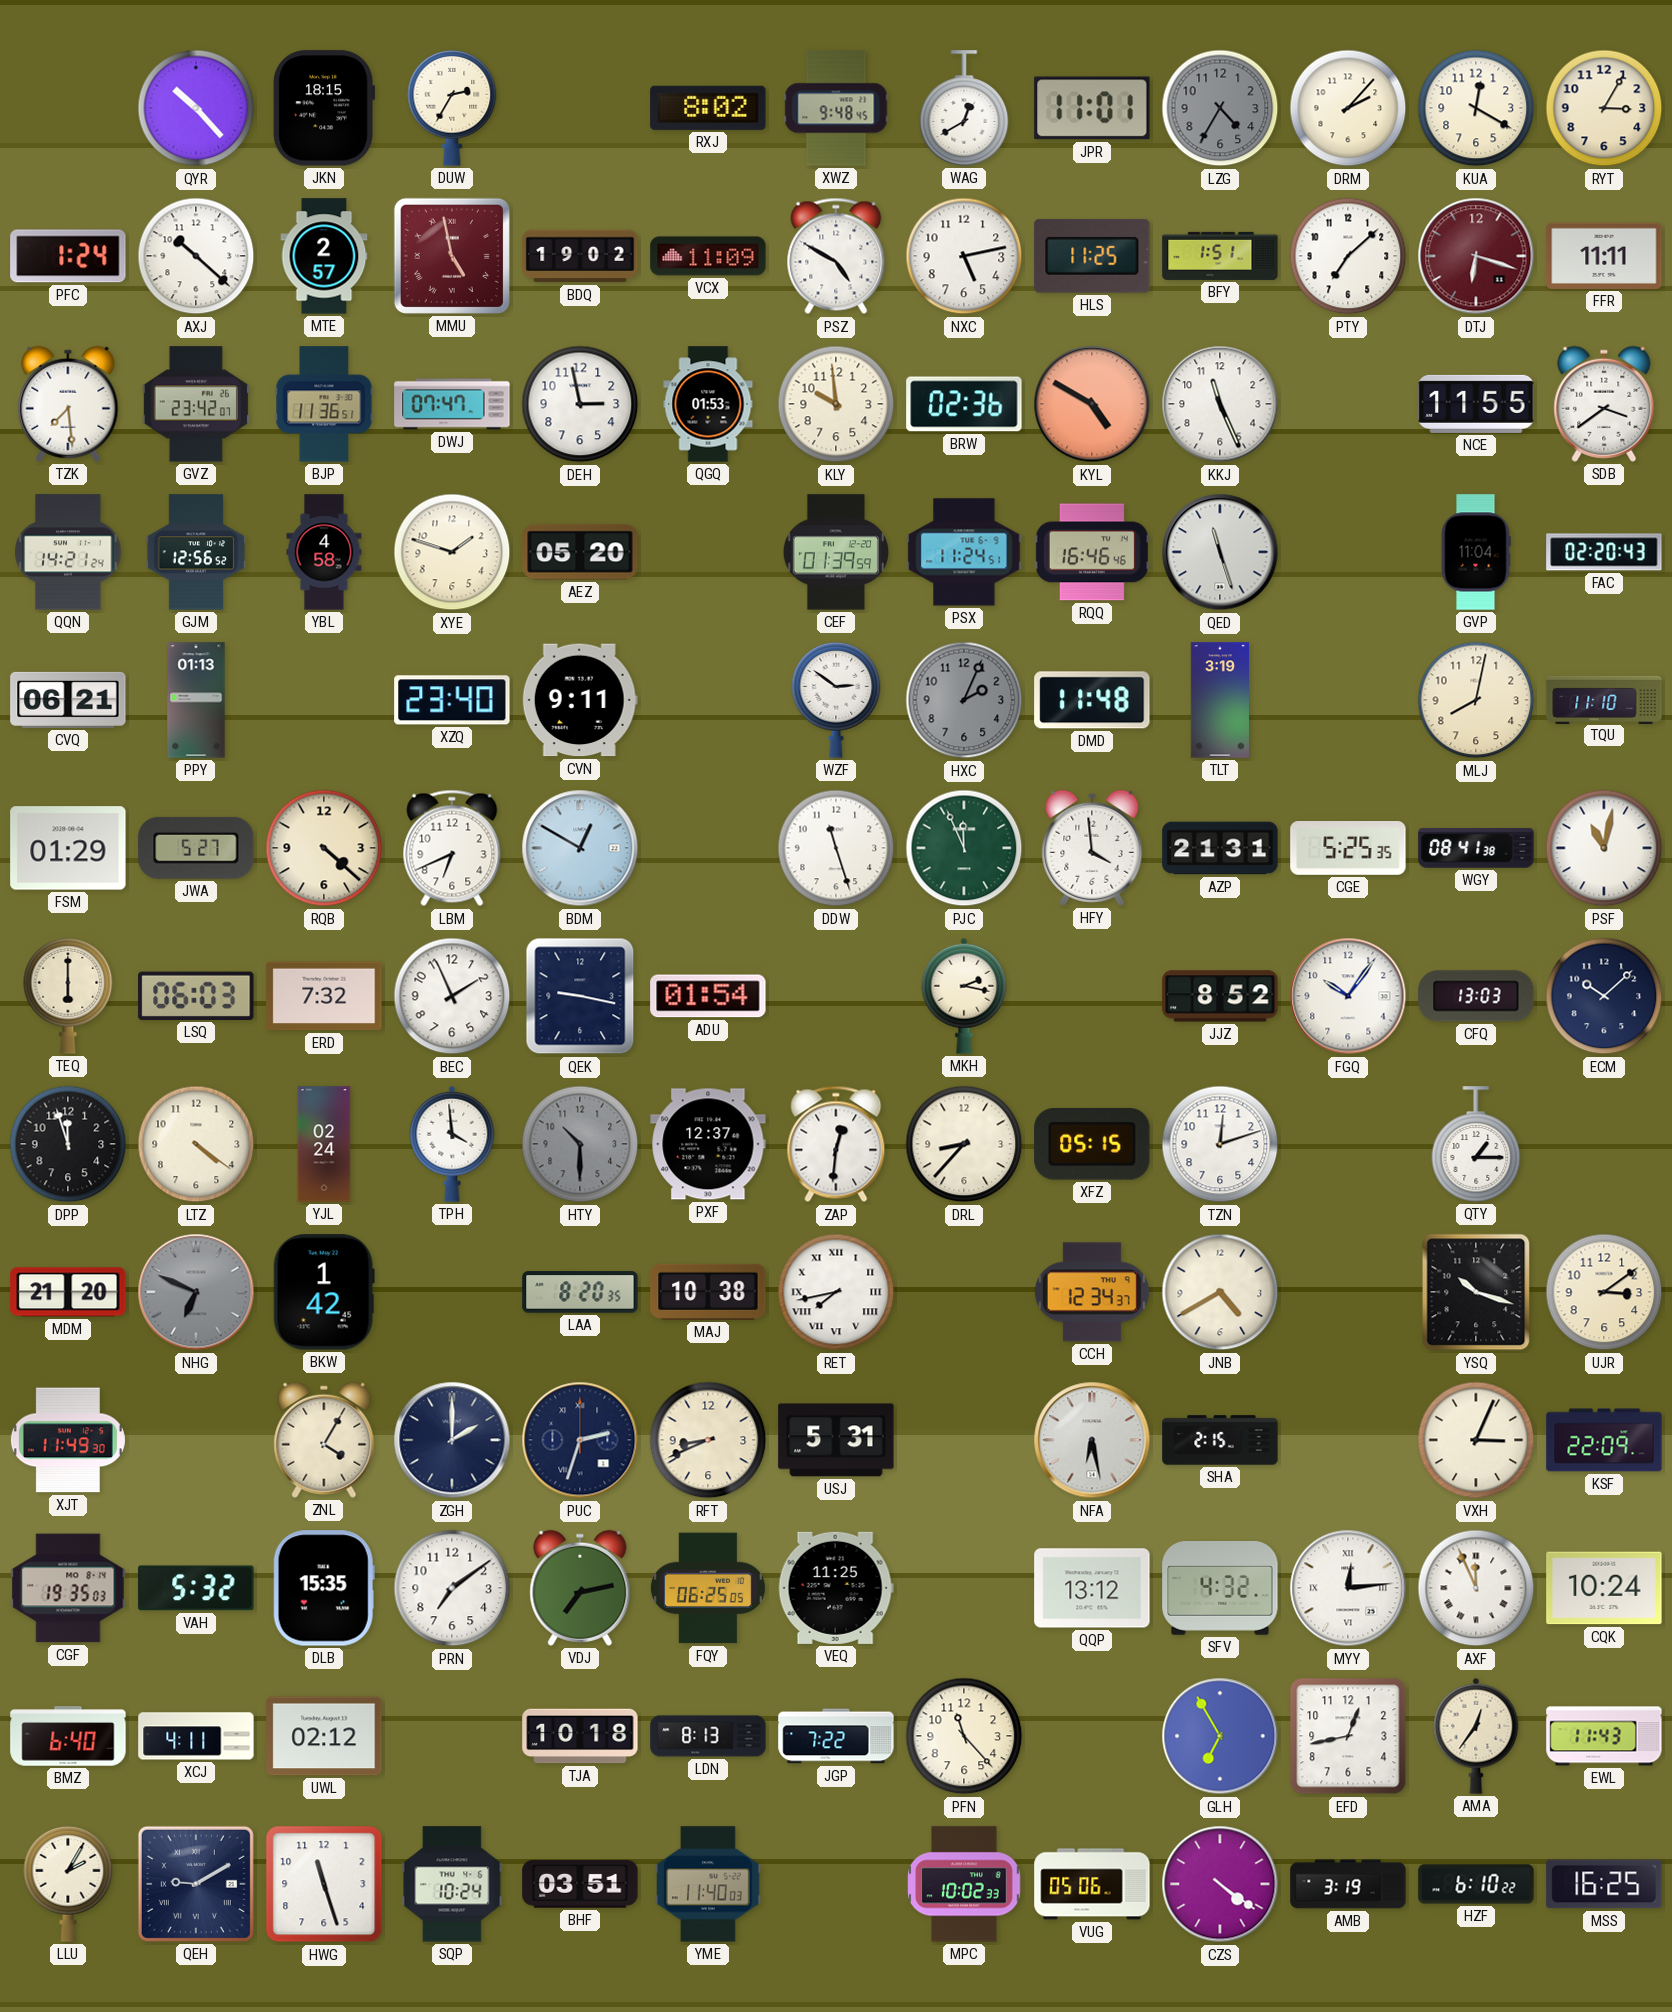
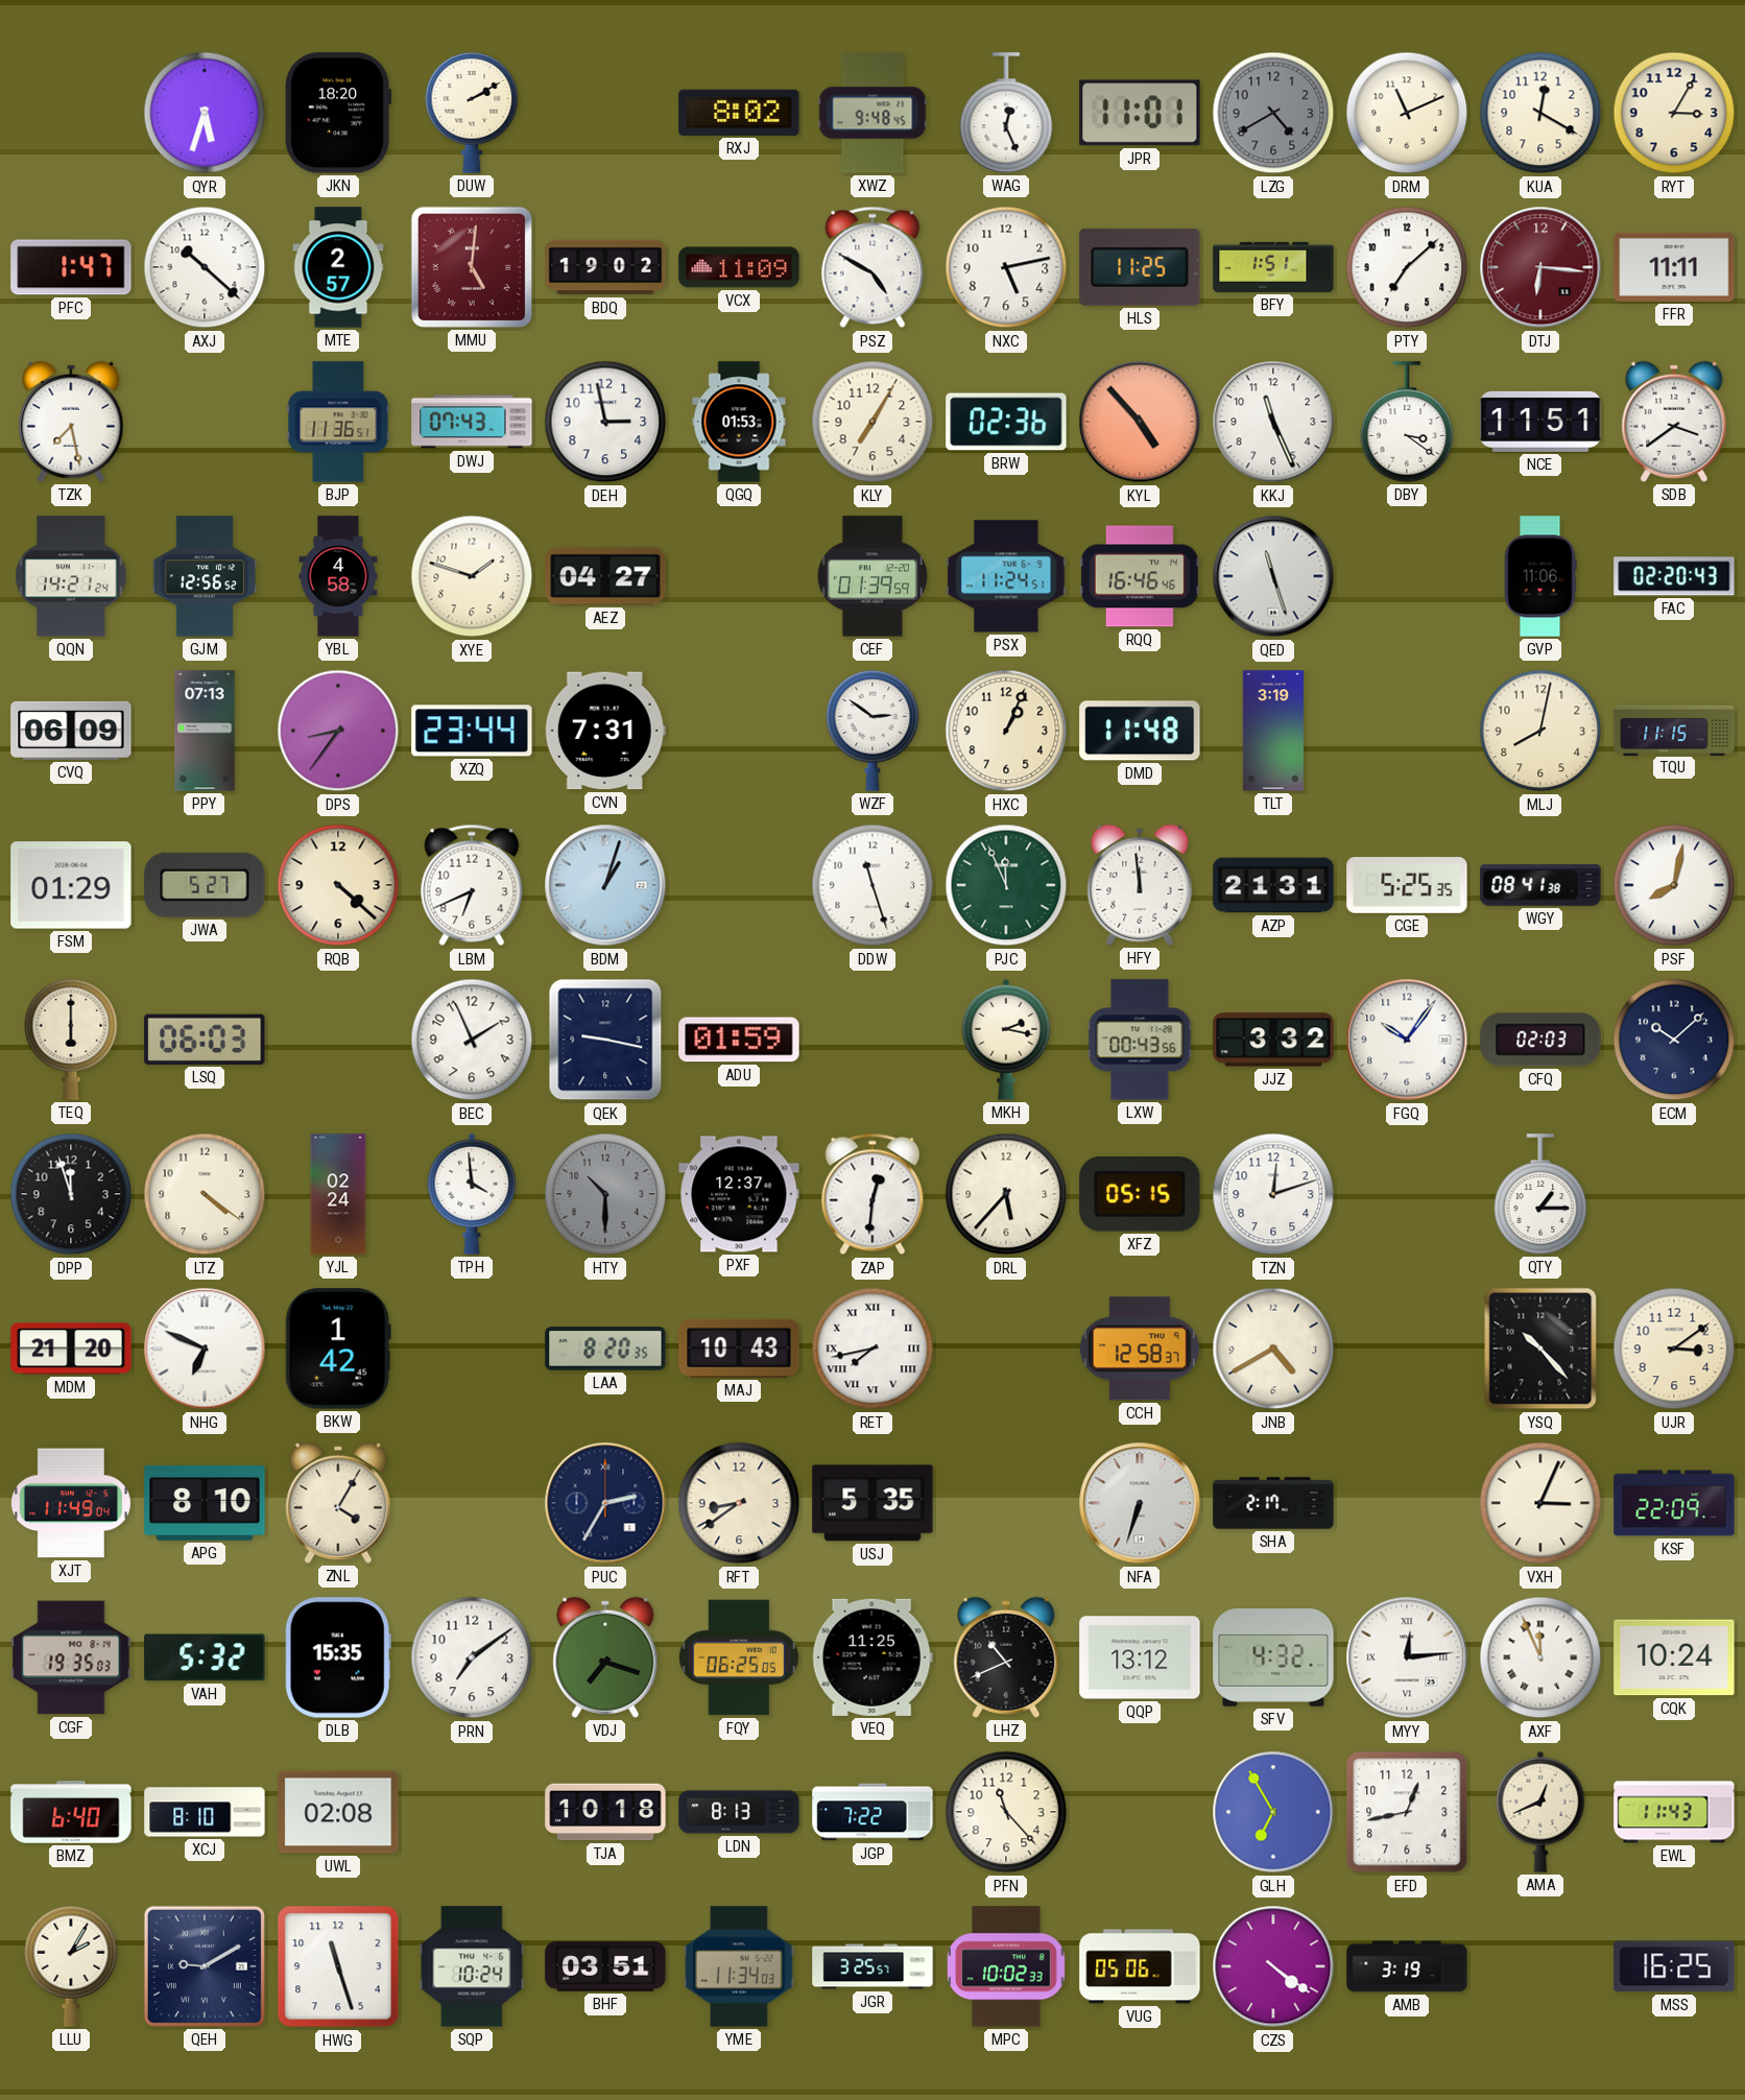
QYR: 10:23 -> 5:33 (205, 113)
JKN: 18:15 -> 18:20 (337, 113)
DUW: 2:35 -> 2:10 (472, 113)
WAG: 12:40 -> 12:26 (1006, 113)
LZG: 4:35 -> 4:40 (1273, 113)
DRM: 2:07 -> 11:11 (1407, 113)
PFC: 1:24 -> 1:47 (71, 267)
MMU: 4:58 -> 5:01 (472, 267)
DTJ: 6:18 -> 6:16 (1540, 267)
TZK: 7:29 -> 7:28 (71, 422)
GVZ: 23:42 -> none (196, 404)
DWJ: 07:47 -> 07:43 (472, 422)
KLY: 9:59 -> 7:05 (872, 422)
KYL: 4:50 -> 4:53 (1140, 422)
DBY: none -> 3:21 (1407, 422)
NCE: 11:55 -> 11:51 (1540, 422)
AEZ: 05:20 -> 04:27 (605, 576)
GVP: 11:04 -> 11:06 (1540, 576)
CVQ: 06:21 -> 06:09 (71, 731)
PPY: 01:13 -> 07:13 (205, 731)
DPS: none -> 8:36 (338, 731)
XZQ: 23:40 -> 23:44 (472, 731)
CVN: 9:11 -> 7:31 (605, 731)
HXC: 2:04 -> 1:04 (1006, 731)
HXC dial: grey -> cream (1006, 731)
TQU: 11:10 -> 11:15 (1674, 730)
BDM: 12:50 -> 1:03 (605, 885)
HFY: 3:59 -> 11:59 (1140, 885)
PSF: 11:02 -> 8:02 (1674, 885)
ERD: 7:32 -> none (324, 996)
ADU: 01:54 -> 01:59 (739, 1040)
LXW: none -> 00:43 (1140, 1040)
JJZ: 8:52 -> 3:32 (1273, 1040)
CFQ: 13:03 -> 02:03 (1540, 1040)
DRL: 8:37 -> 5:37 (1006, 1194)
NHG dial: grey -> white (205, 1349)
MAJ: 10:38 -> 10:43 (739, 1349)
CCH: 12:34 -> 12:58 (1140, 1349)
YSQ: 10:18 -> 10:23 (1540, 1349)
XJT: 11:49:30 -> 11:49:04 (71, 1503)
APG: none -> 8:10 (205, 1503)
ZGH: 2:00 -> none (452, 1440)
PUC: 2:33 -> 2:35 (605, 1503)
RFT: 8:41 -> 8:39 (739, 1503)
USJ: 5:31 -> 5:35 (872, 1503)
NFA: 6:28 -> 6:33 (1140, 1503)
SHA: 2:15 -> 2:17 (1273, 1503)
VDJ: 7:13 -> 7:18 (605, 1657)
LHZ: none -> 10:41 (1006, 1657)
XCJ: 4:11 -> 8:10 (205, 1812)
UWL: 02:12 -> 02:08 (338, 1812)
AMA: 12:36 -> 12:41 (1540, 1812)
YME: 11:40 -> 11:34 (739, 1966)
JGR: none -> 3:25 (872, 1966)
HZF: 6:10 -> none (1476, 1884)
